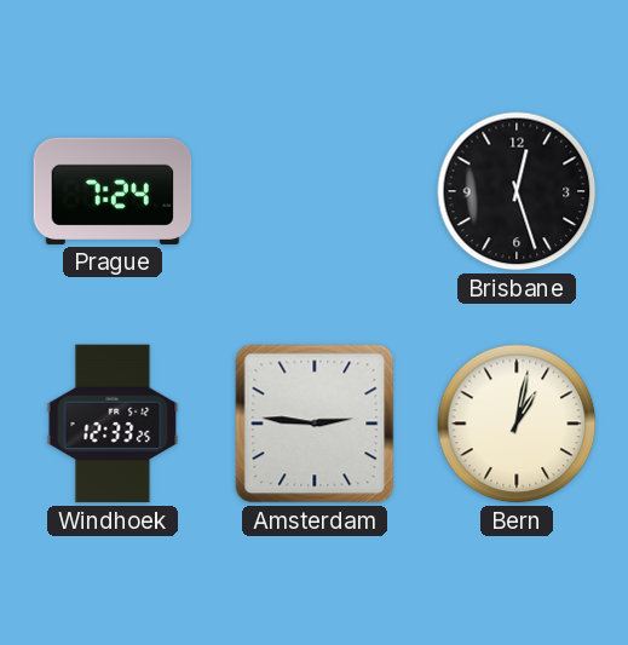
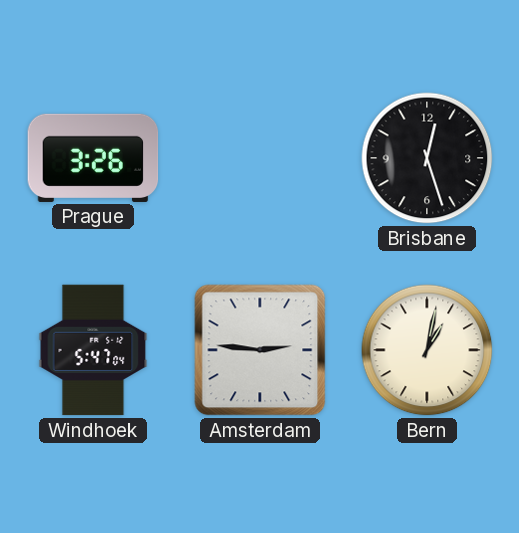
Prague: 7:24 -> 3:26 (93, 158)
Windhoek: 12:33 -> 5:47 (93, 350)
